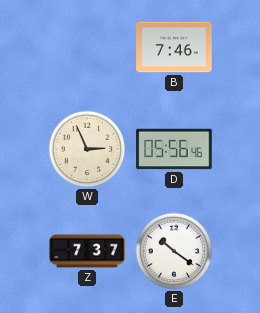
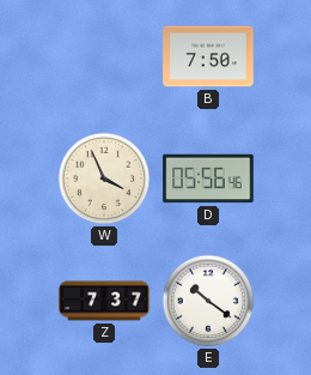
B: 7:46 -> 7:50 (208, 56)
W: 2:56 -> 3:56 (104, 179)
